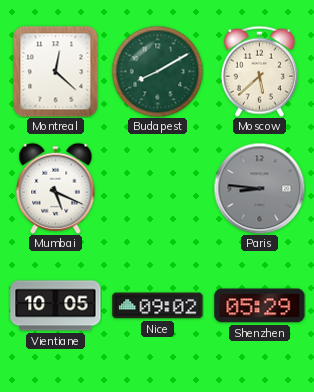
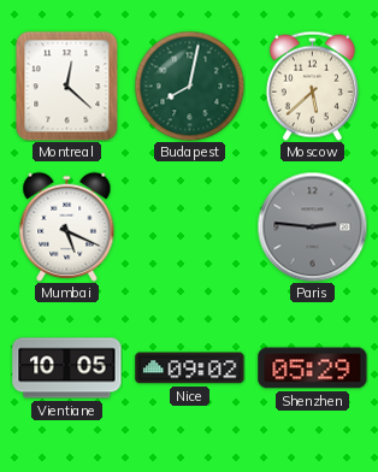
Budapest: 8:10 -> 8:02 (189, 85)
Paris: 8:46 -> 2:46 (312, 226)
